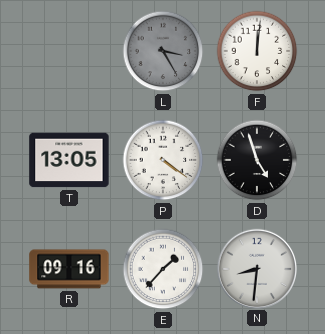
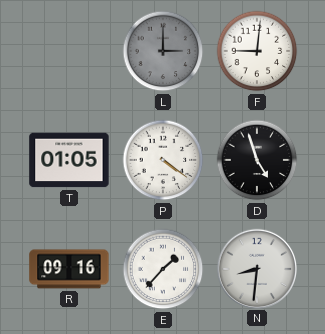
L: 3:25 -> 3:00 (163, 51)
F: 12:01 -> 9:01 (257, 51)
T: 13:05 -> 01:05 (69, 160)
